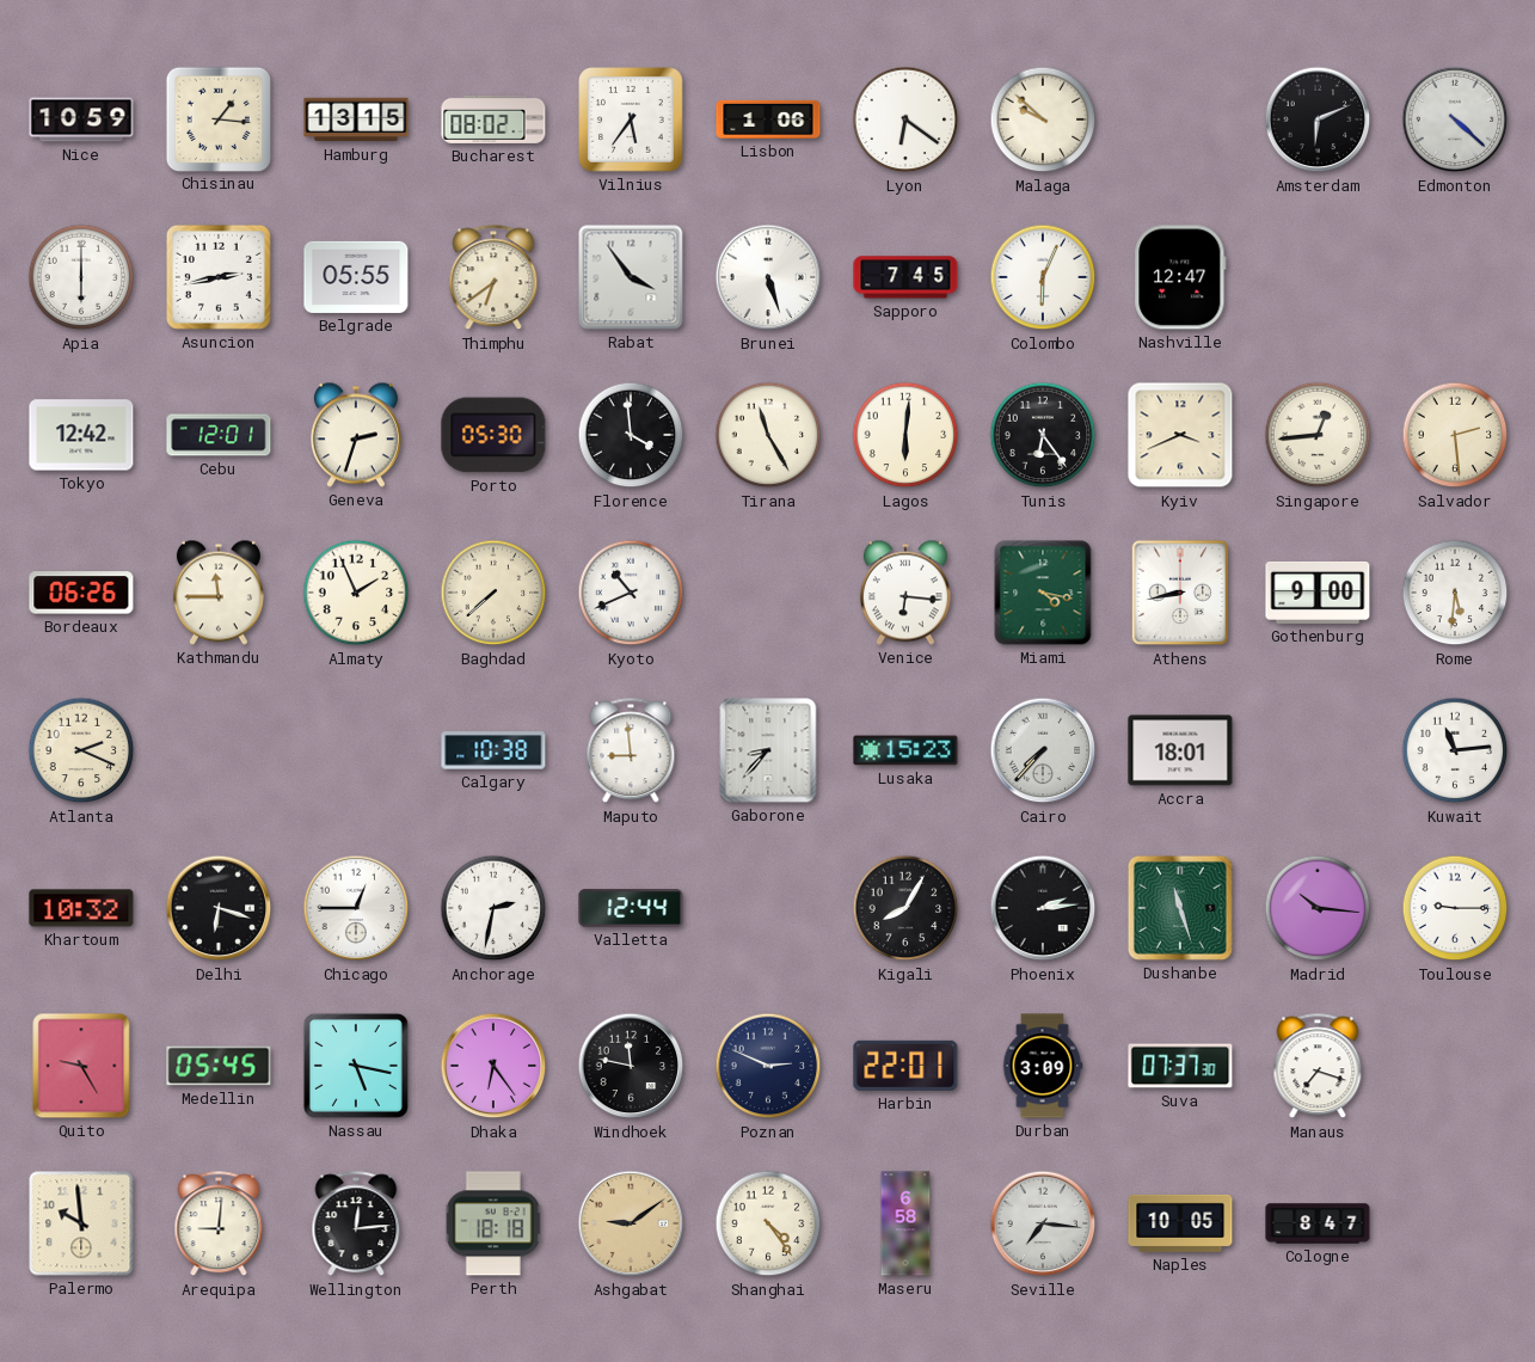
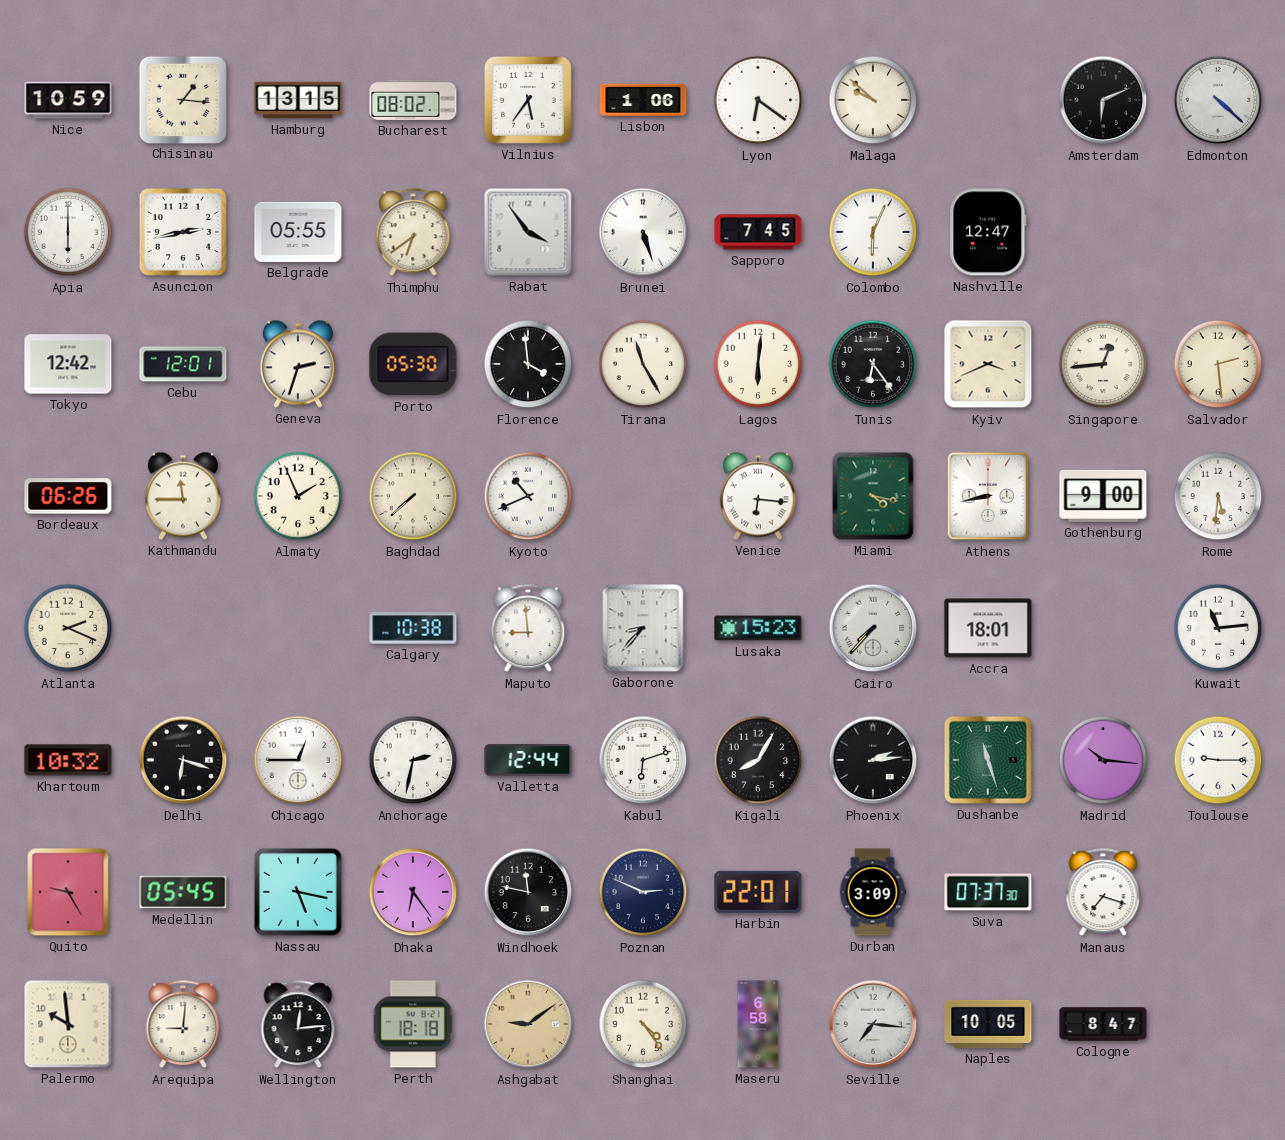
Kabul: none -> 6:12 (643, 760)
